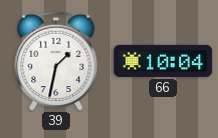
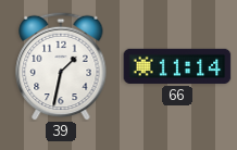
66: 10:04 -> 11:14 (177, 66)
